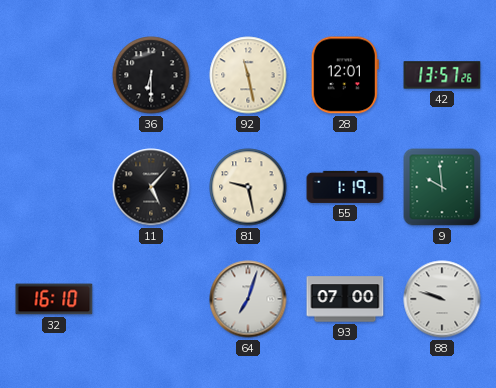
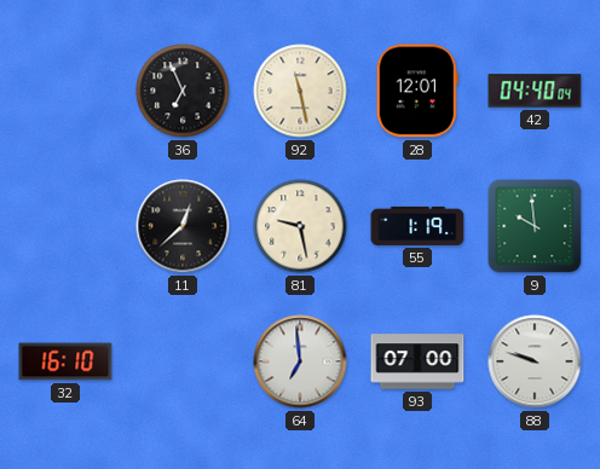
36: 6:30 -> 6:56 (183, 91)
42: 13:57 -> 04:40 (535, 91)
11: 5:07 -> 12:38 (183, 226)
64: 7:03 -> 6:59 (300, 361)
